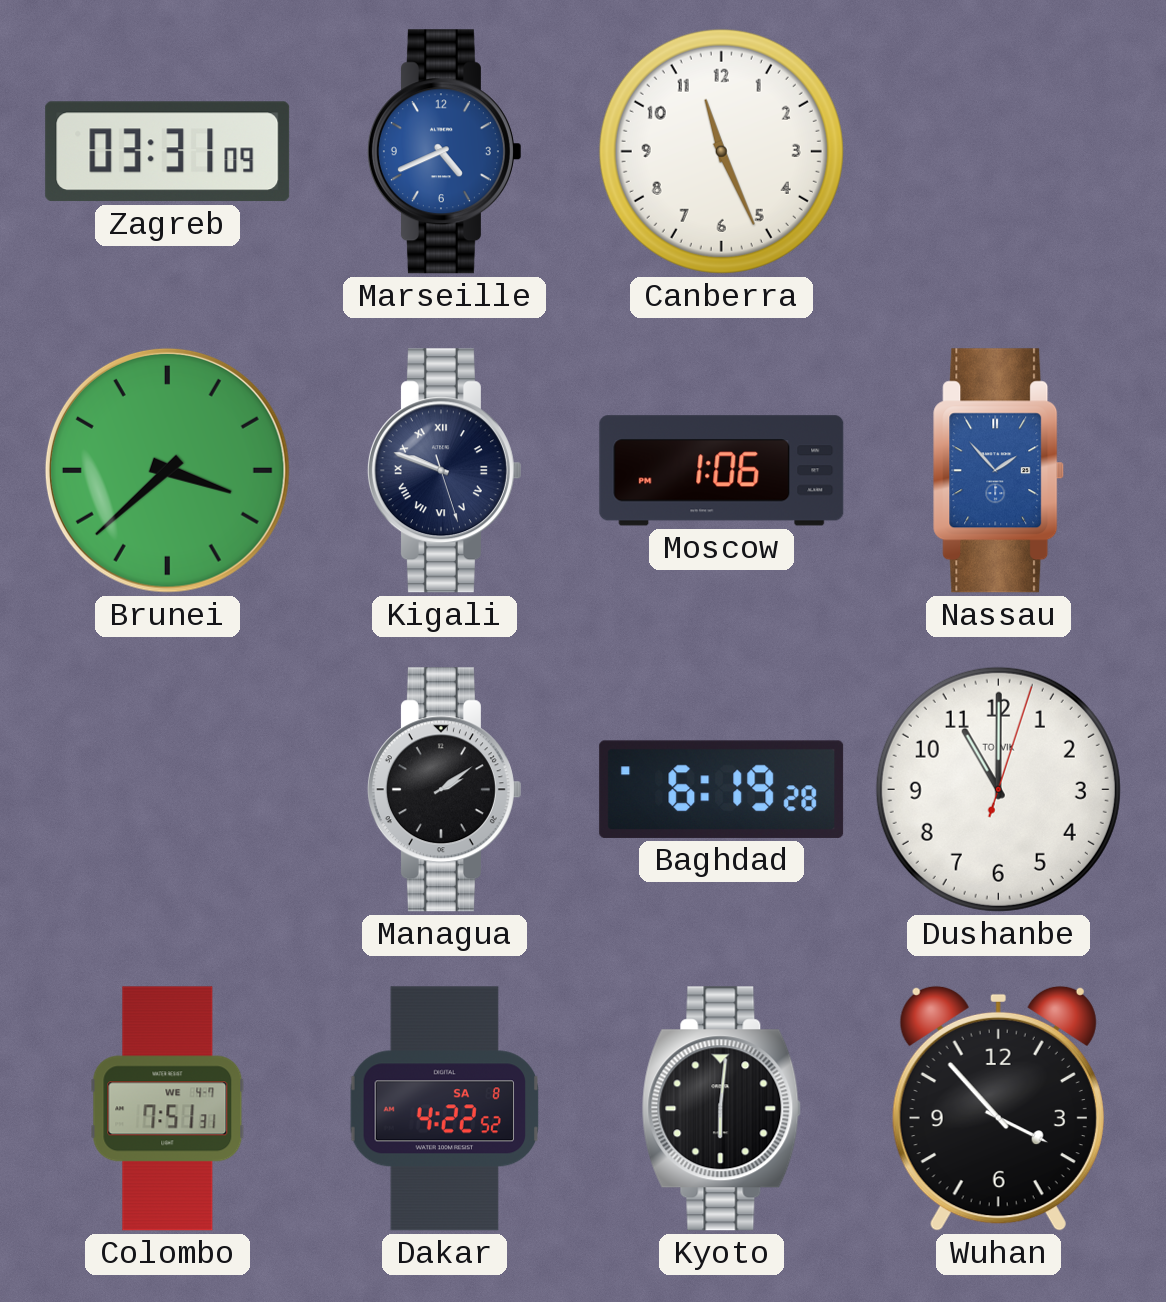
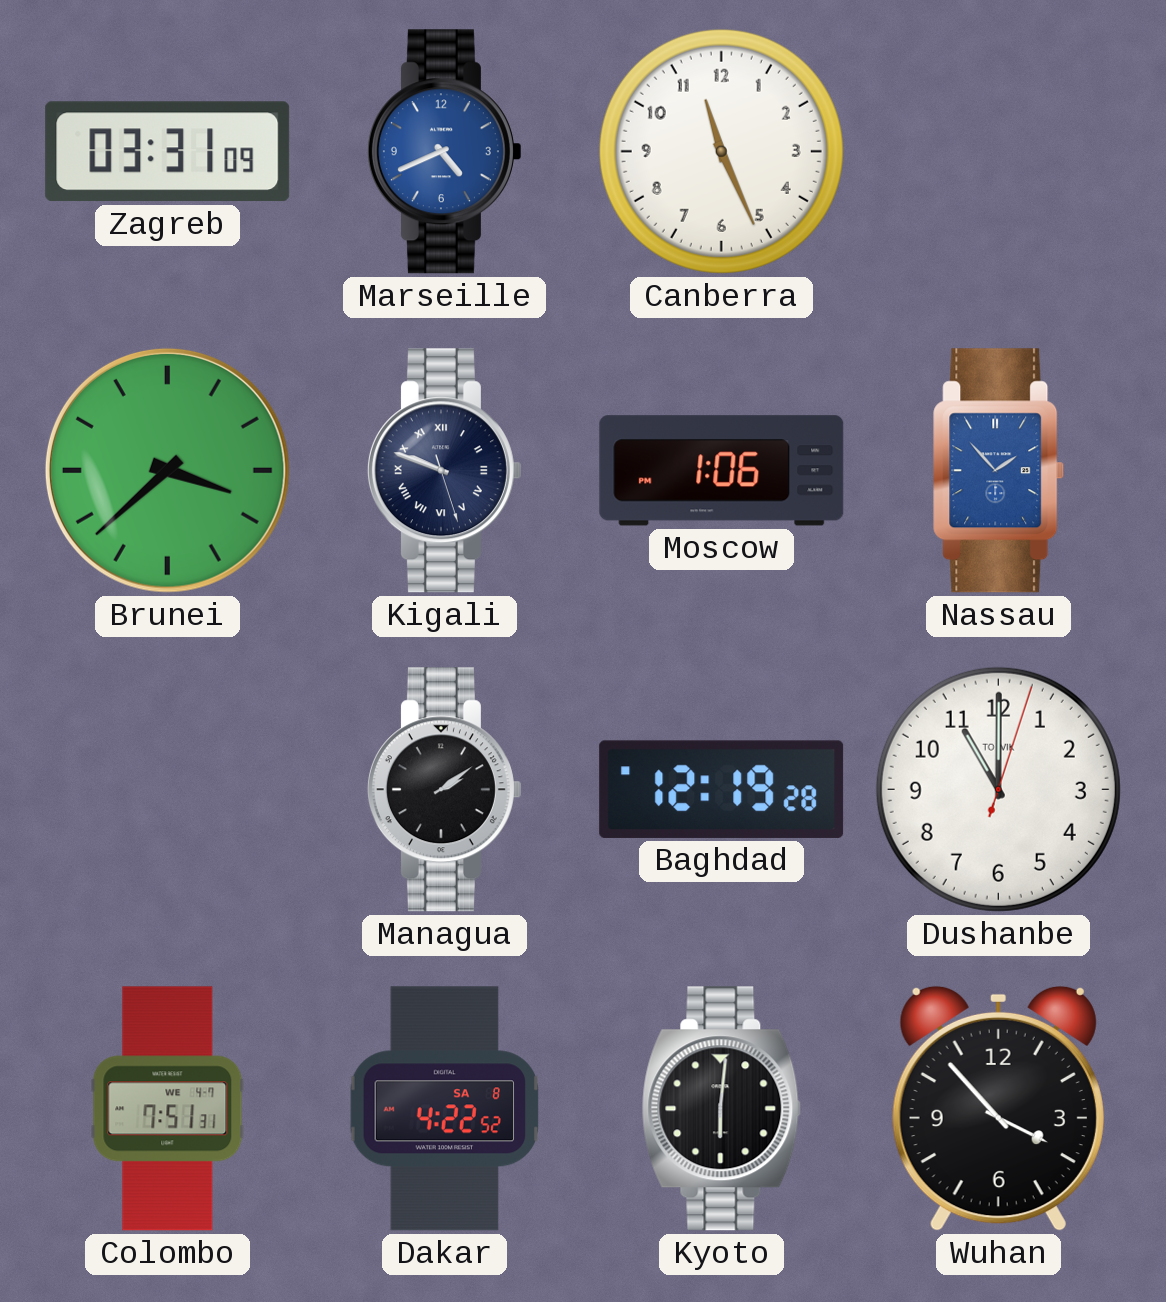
Baghdad: 6:19 -> 12:19 (722, 789)
